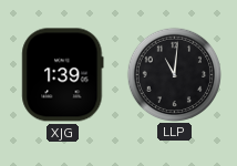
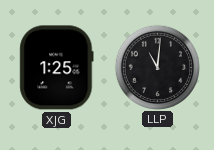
XJG: 1:39 -> 1:25 (57, 68)
